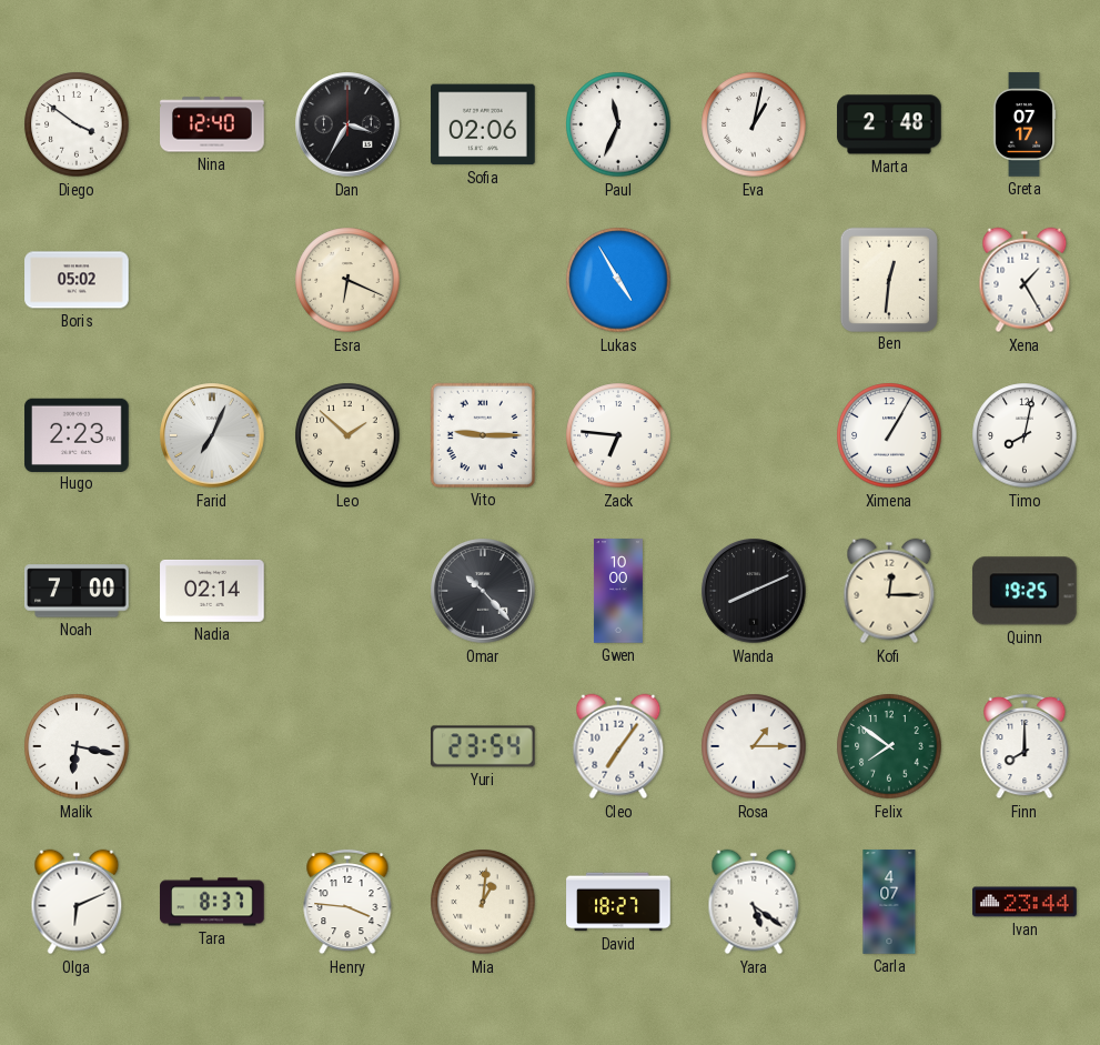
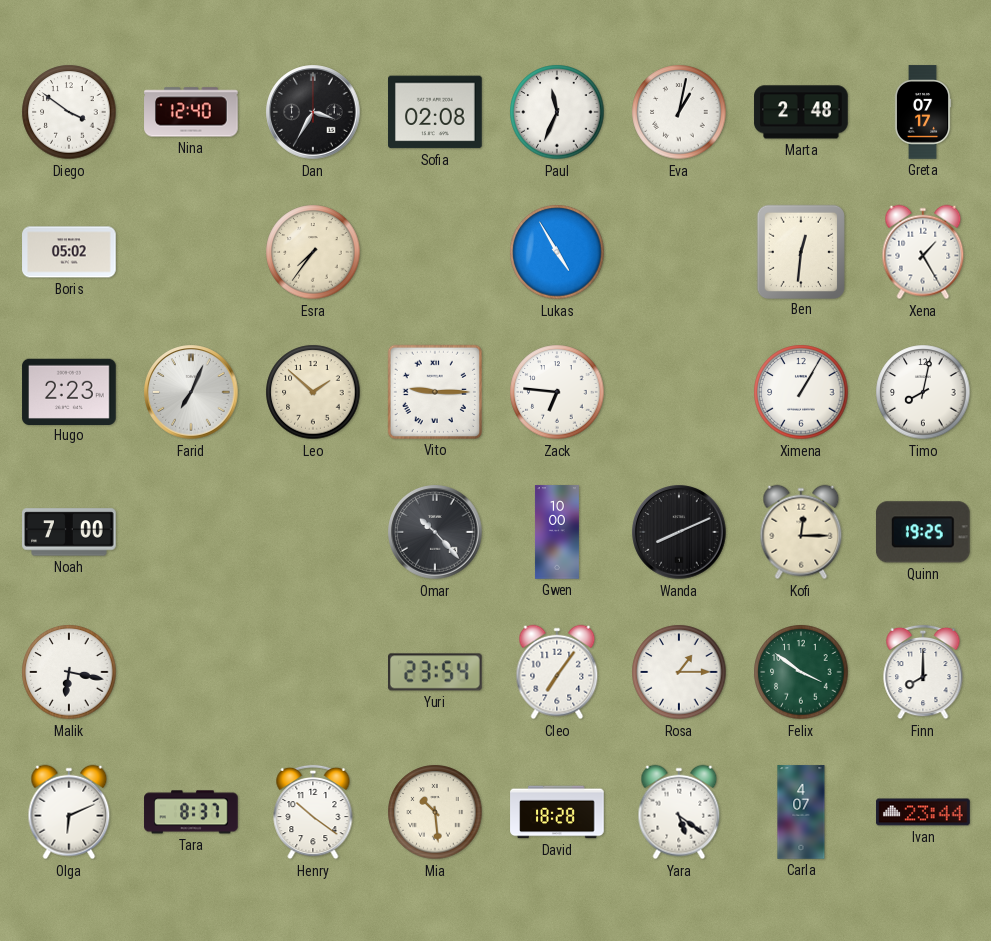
Sofia: 02:06 -> 02:08 (435, 112)
Esra: 6:19 -> 7:36 (313, 252)
Nadia: 02:14 -> none (212, 591)
Felix: 7:51 -> 3:51 (801, 672)
Henry: 3:46 -> 10:21 (313, 812)
Mia: 1:01 -> 10:29 (435, 812)
David: 18:27 -> 18:28 (557, 812)
